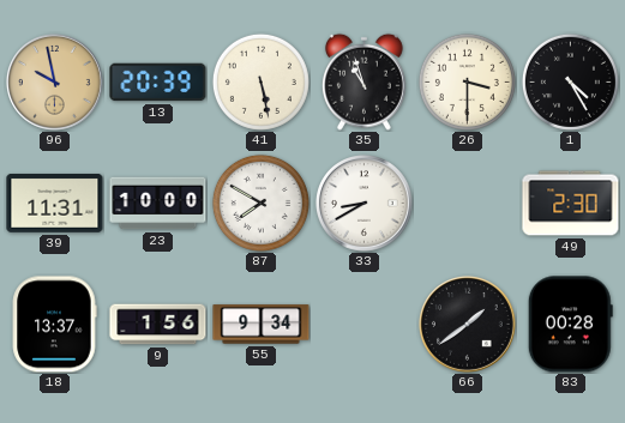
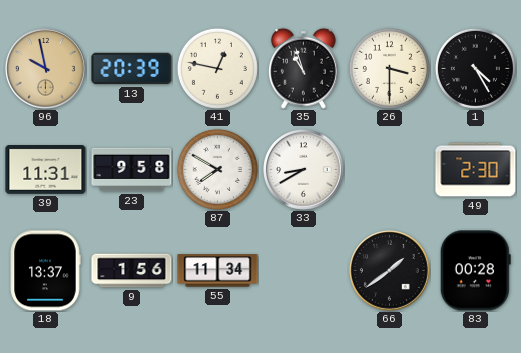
41: 5:28 -> 12:47 (217, 68)
23: 10:00 -> 9:58 (132, 170)
55: 9:34 -> 11:34 (218, 271)
